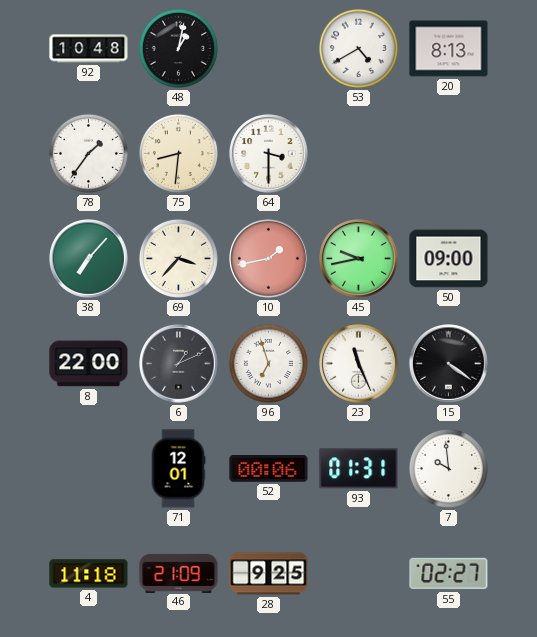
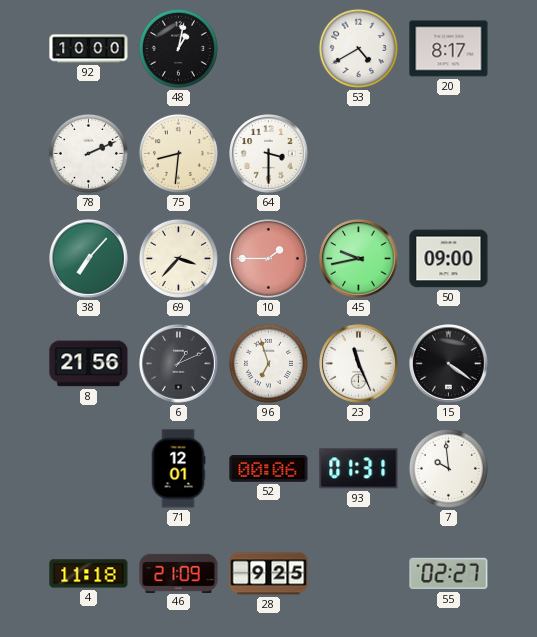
92: 10:48 -> 10:00 (89, 49)
20: 8:13 -> 8:17 (449, 49)
78: 1:36 -> 2:11 (88, 153)
10: 1:43 -> 1:45 (269, 259)
8: 22:00 -> 21:56 (89, 364)
